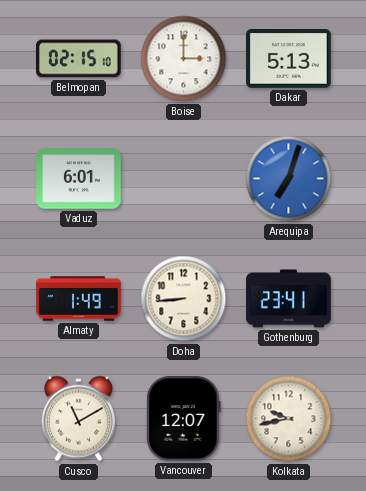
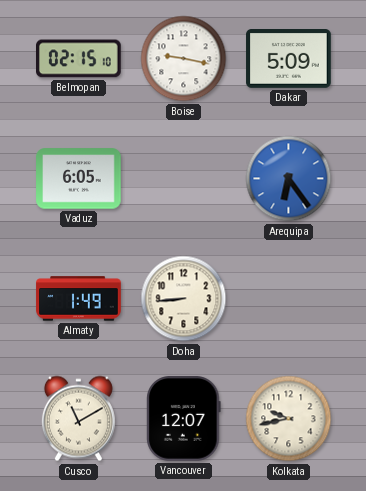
Boise: 3:00 -> 9:17 (184, 59)
Dakar: 5:13 -> 5:09 (289, 59)
Vaduz: 6:01 -> 6:05 (79, 179)
Arequipa: 7:03 -> 6:24 (289, 179)
Gothenburg: 23:41 -> none (289, 299)
